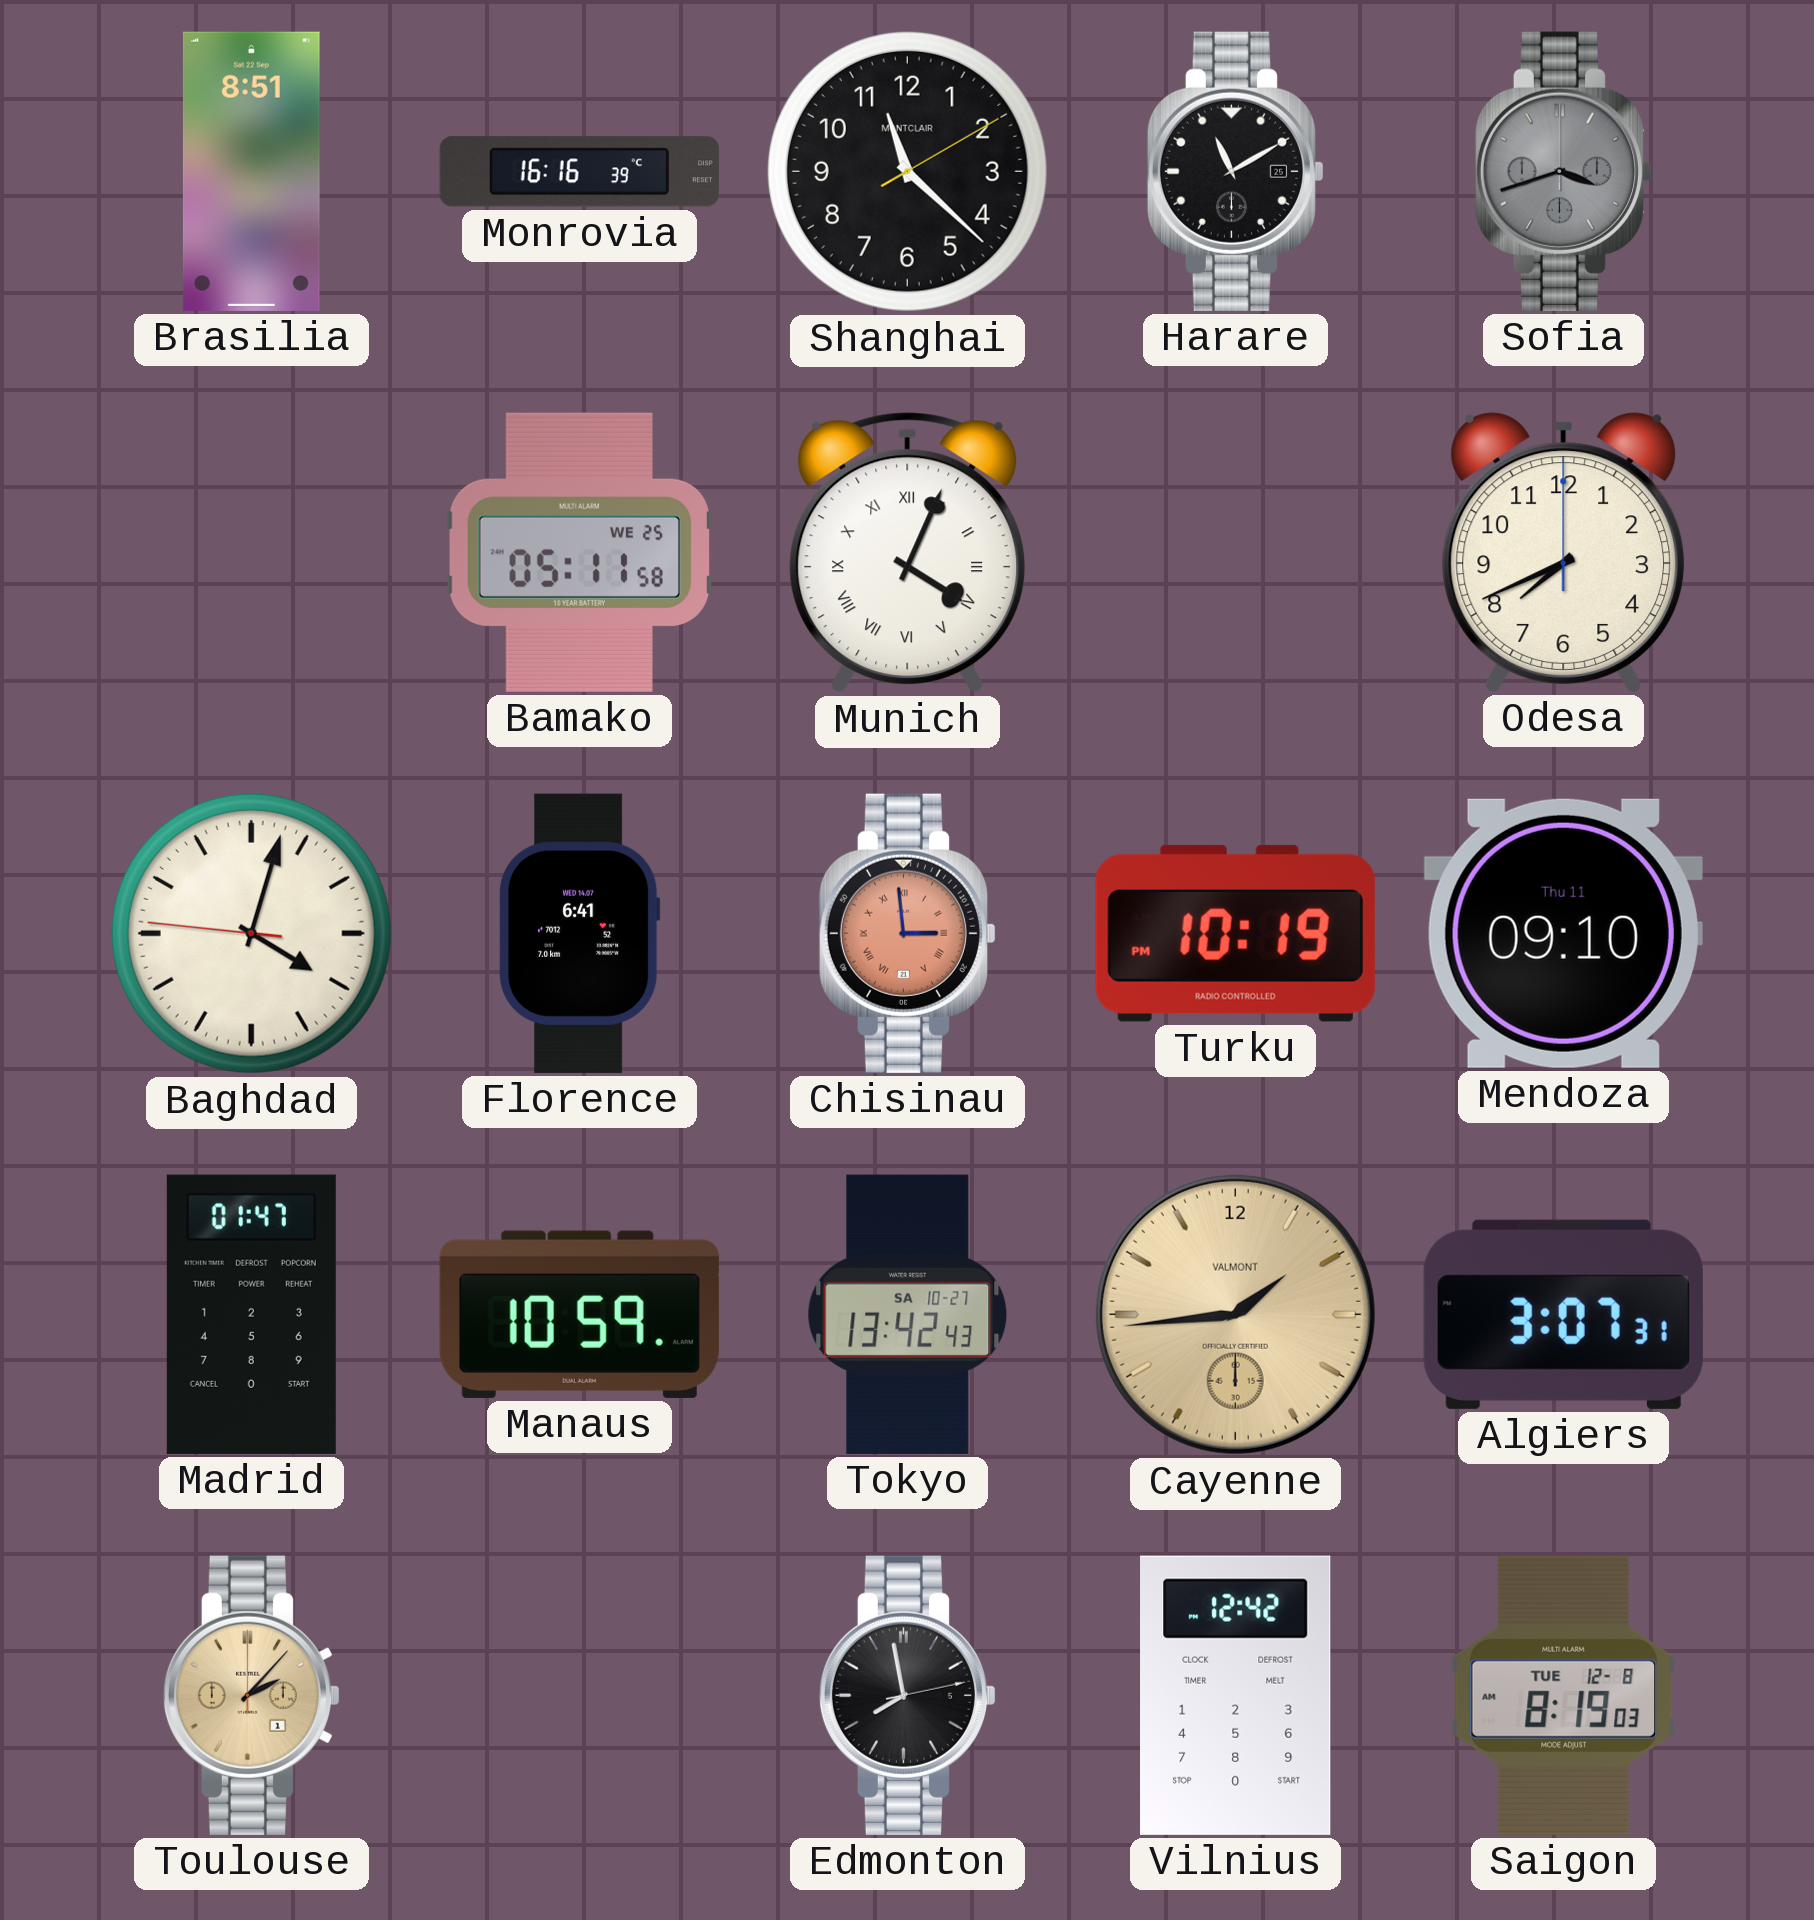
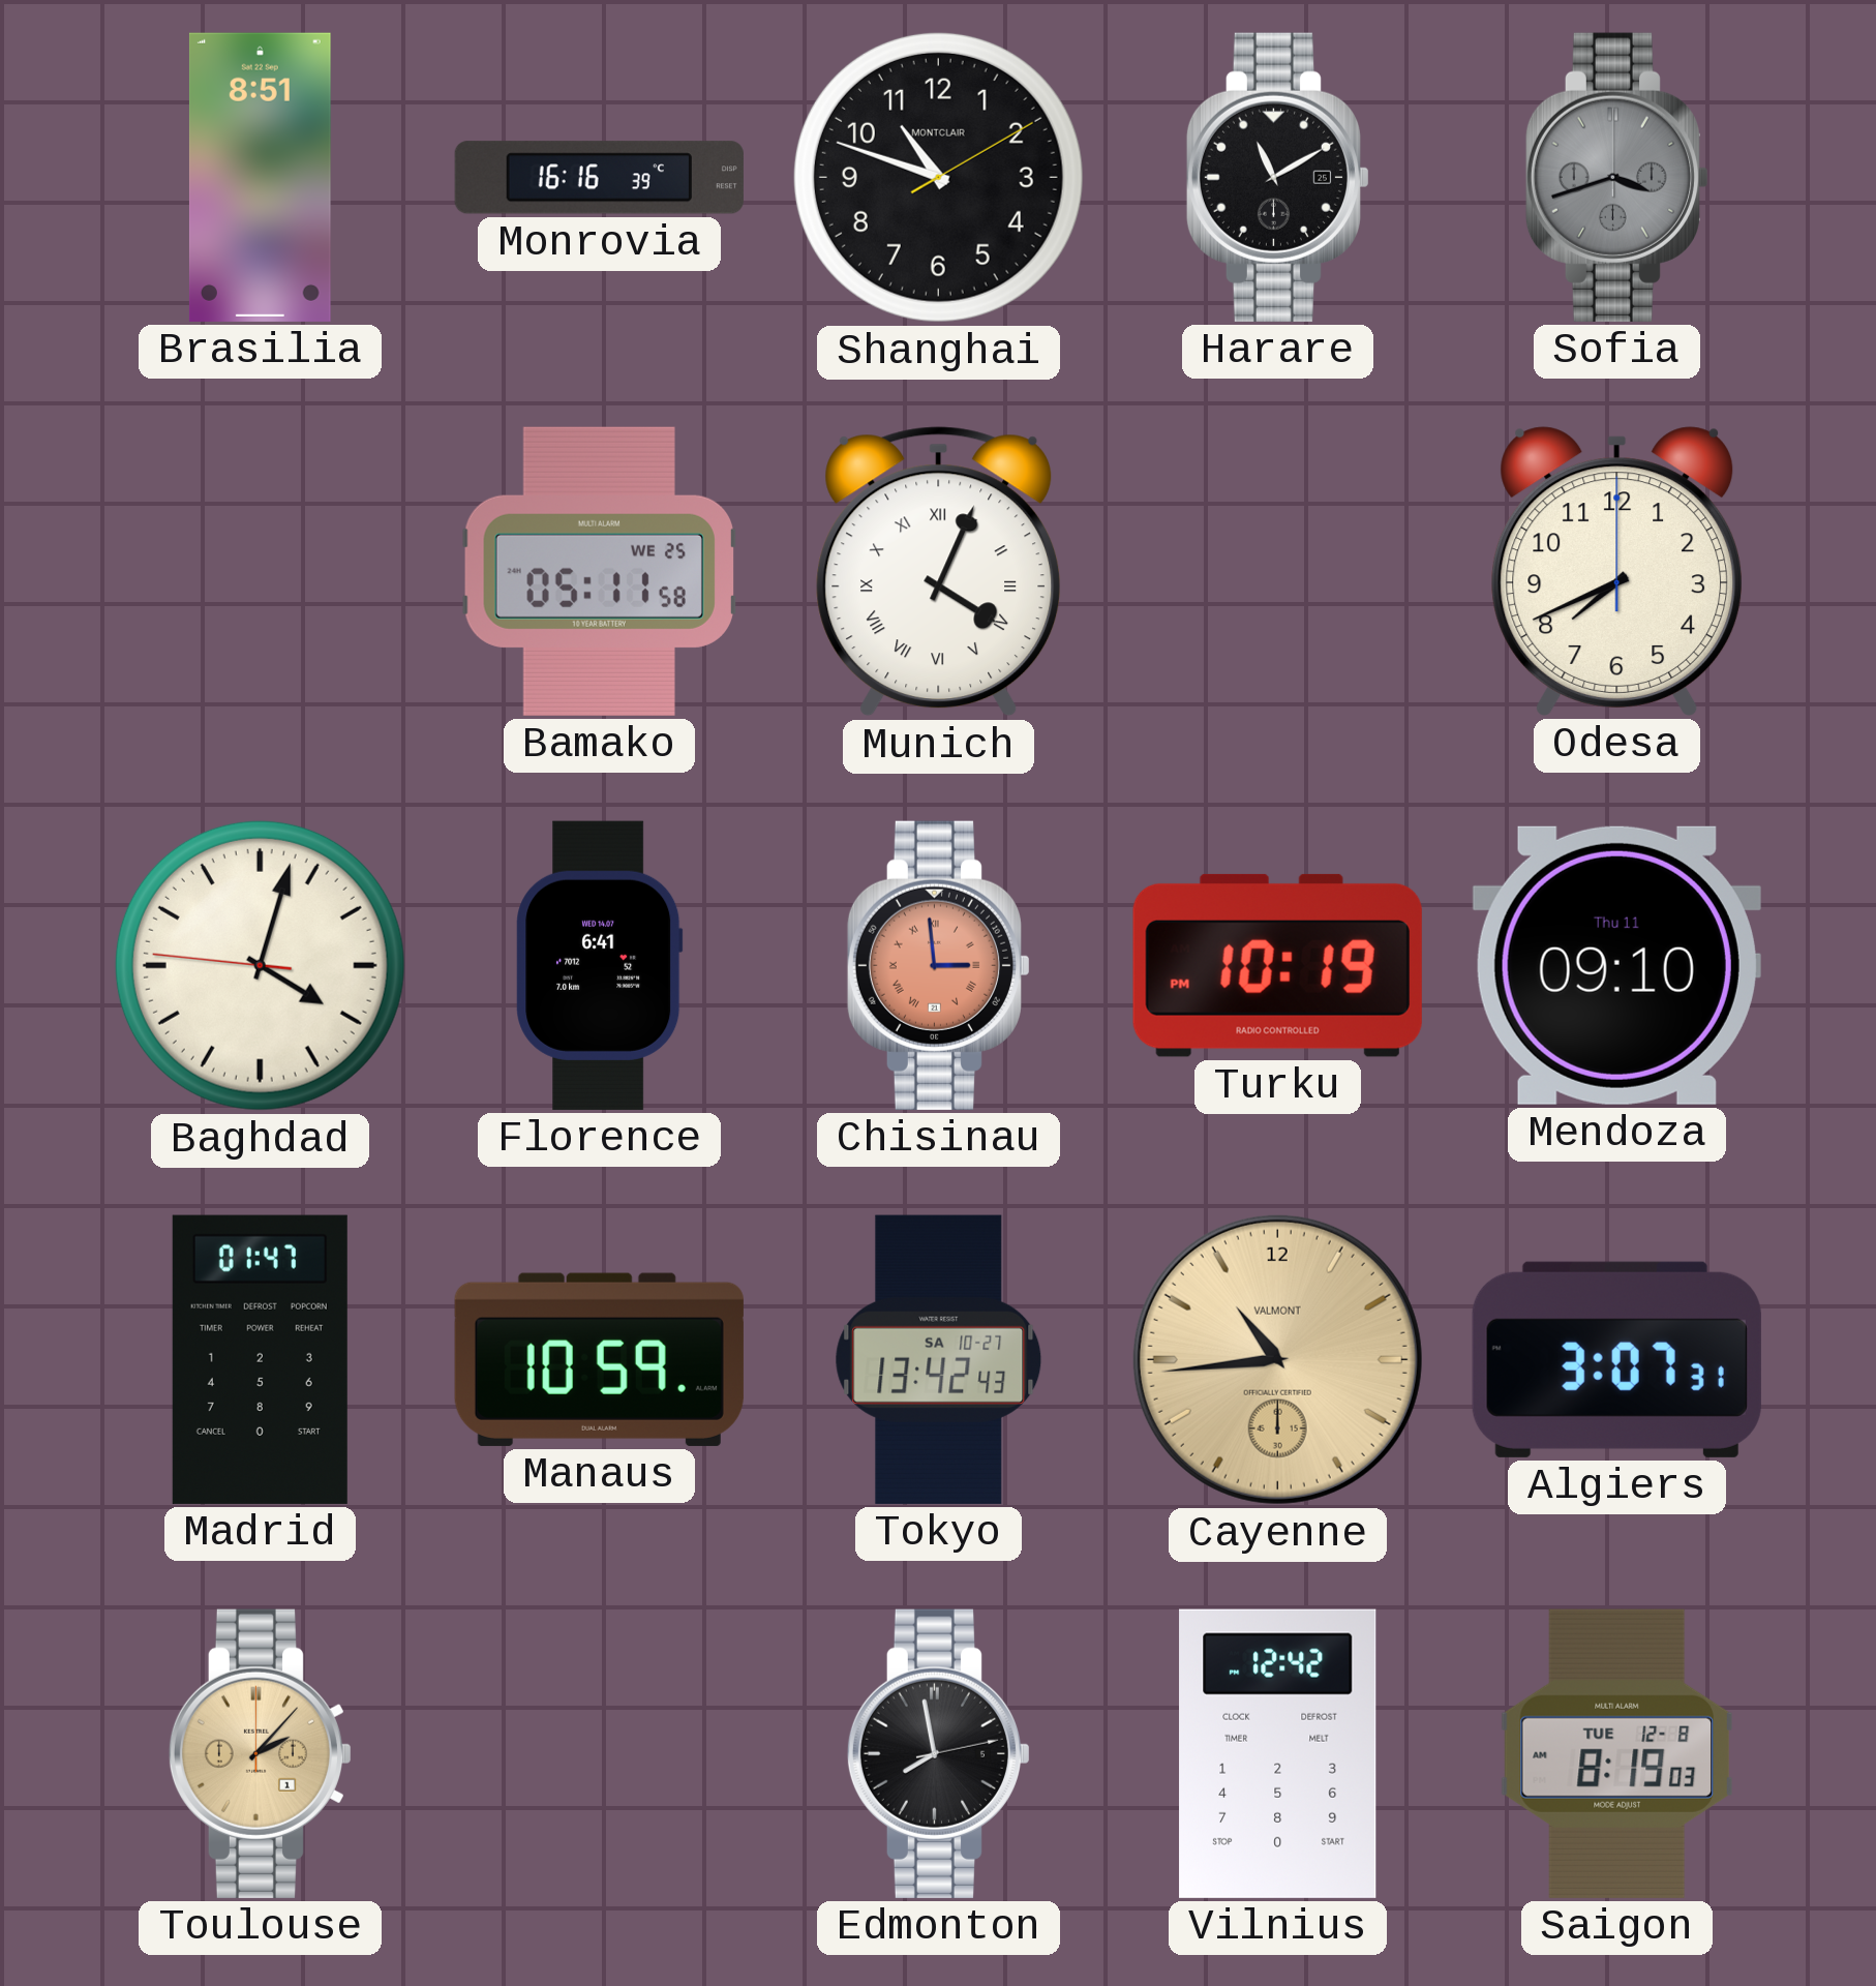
Shanghai: 11:22 -> 10:48 (938, 177)
Cayenne: 1:44 -> 10:44 (1277, 1359)
